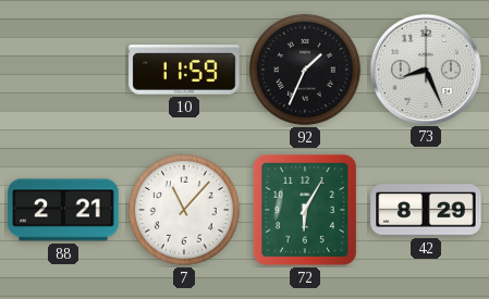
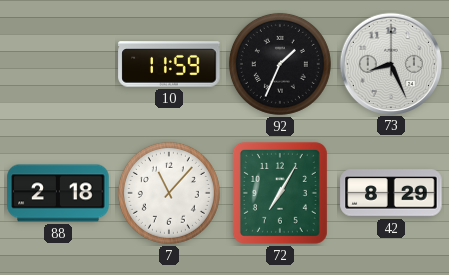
88: 2:21 -> 2:18 (58, 193)
72: 6:05 -> 7:05 (280, 193)
